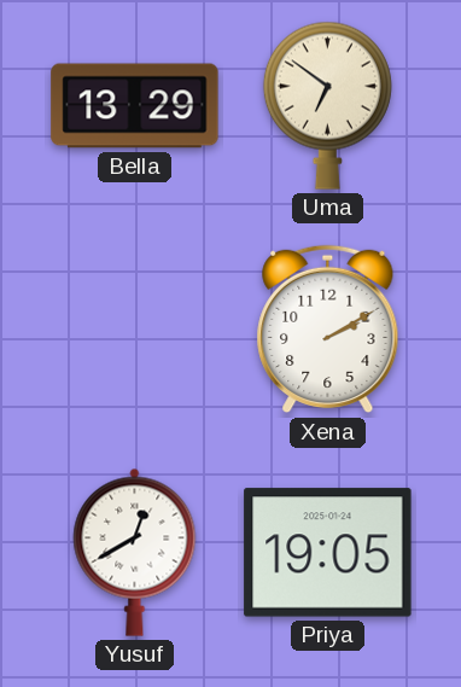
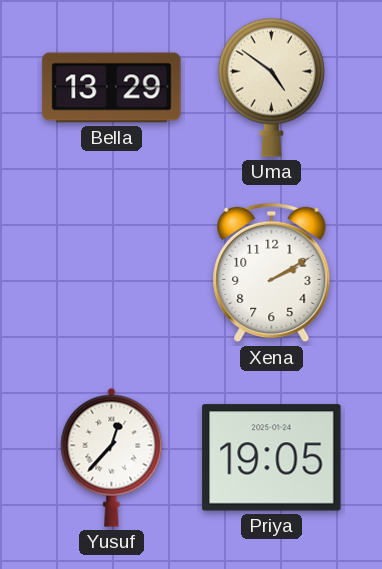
Uma: 6:51 -> 4:51 (271, 87)
Yusuf: 12:40 -> 12:37 (112, 457)
